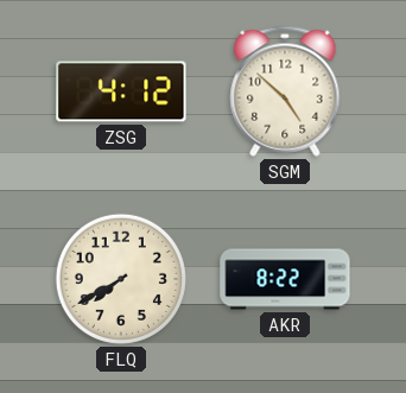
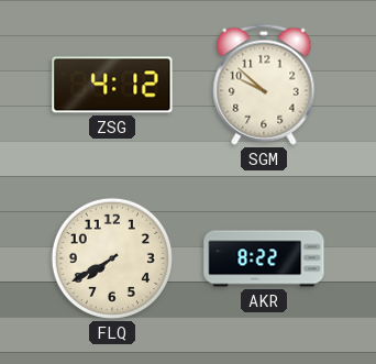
SGM: 4:52 -> 9:52 (264, 85)
